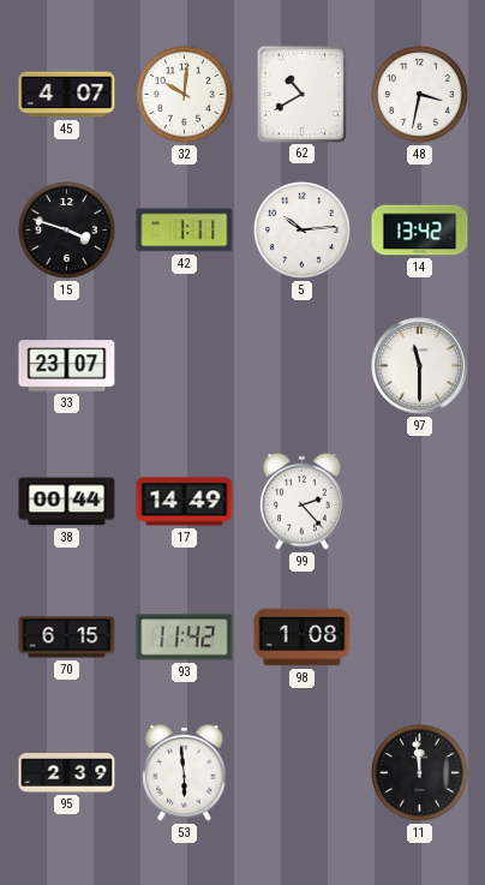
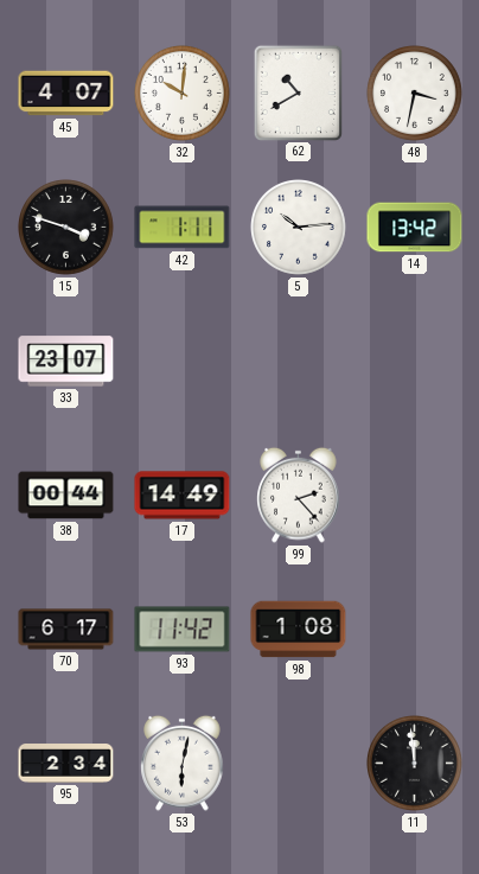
97: 11:30 -> none (420, 366)
70: 6:15 -> 6:17 (66, 630)
95: 2:39 -> 2:34 (66, 764)
53: 5:59 -> 6:02 (183, 763)
